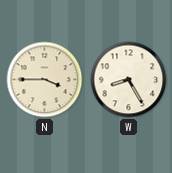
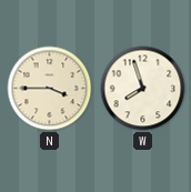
W: 8:25 -> 7:57 (143, 89)
